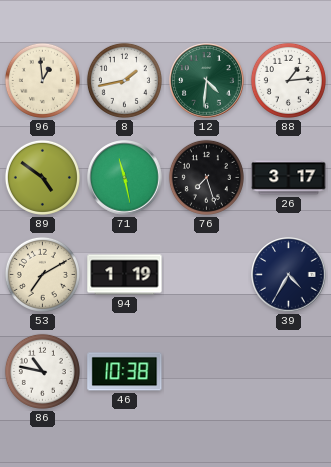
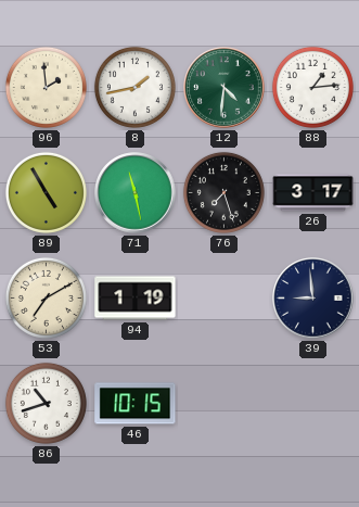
96: 12:59 -> 1:59 (46, 87)
89: 4:51 -> 4:55 (46, 192)
39: 4:35 -> 8:59 (313, 299)
86: 10:47 -> 10:42 (46, 403)
46: 10:38 -> 10:15 (136, 404)
